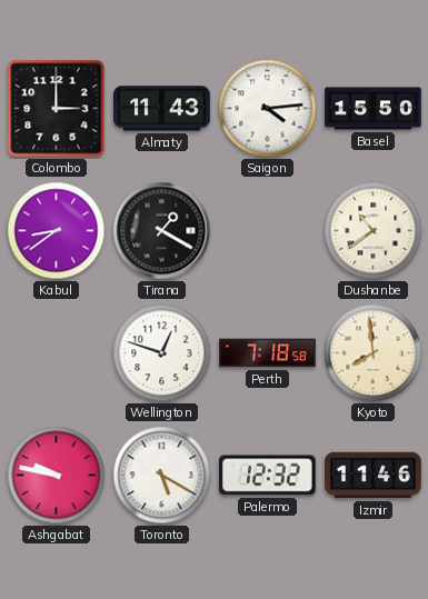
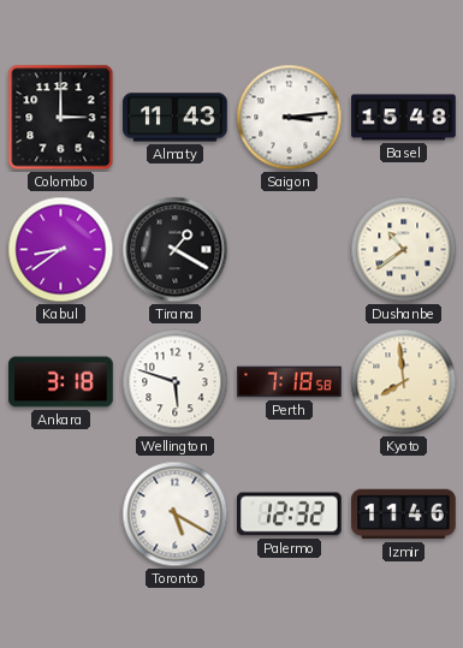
Saigon: 4:14 -> 3:14 (290, 118)
Basel: 15:50 -> 15:48 (404, 118)
Ankara: none -> 3:18 (61, 382)
Wellington: 12:48 -> 5:48 (176, 382)
Ashgabat: 9:47 -> none (57, 476)
